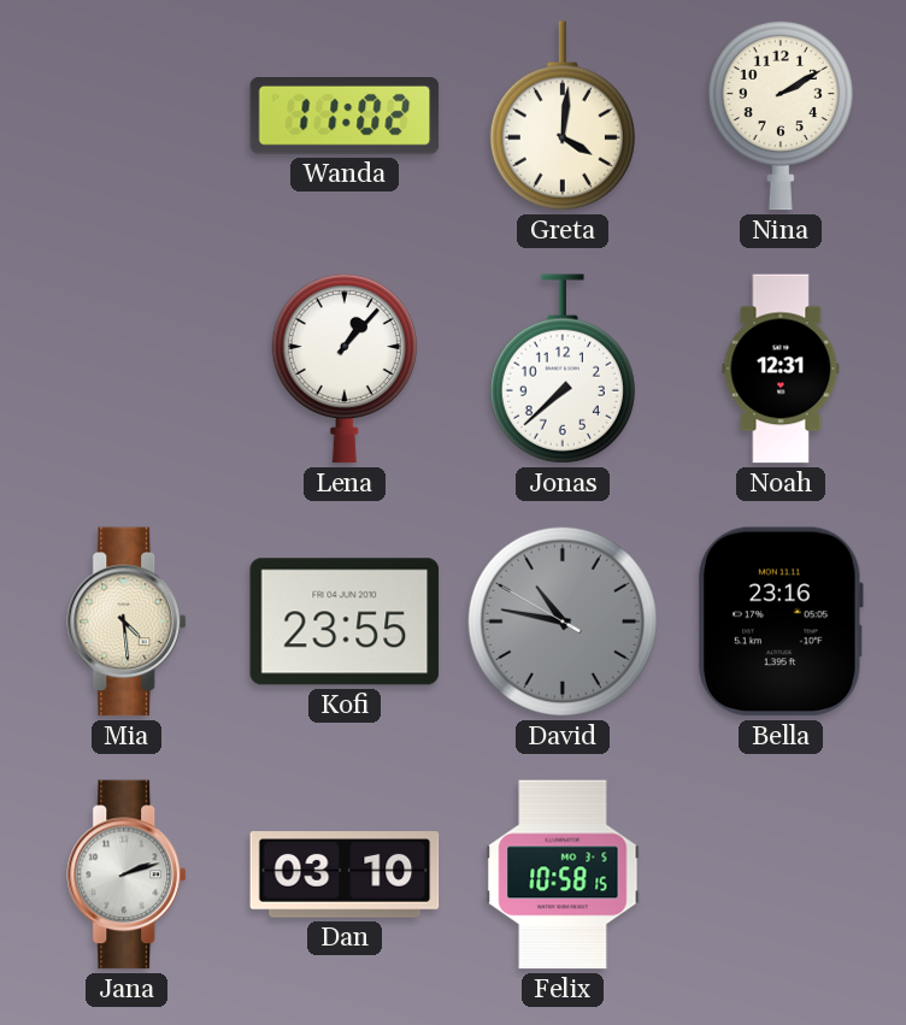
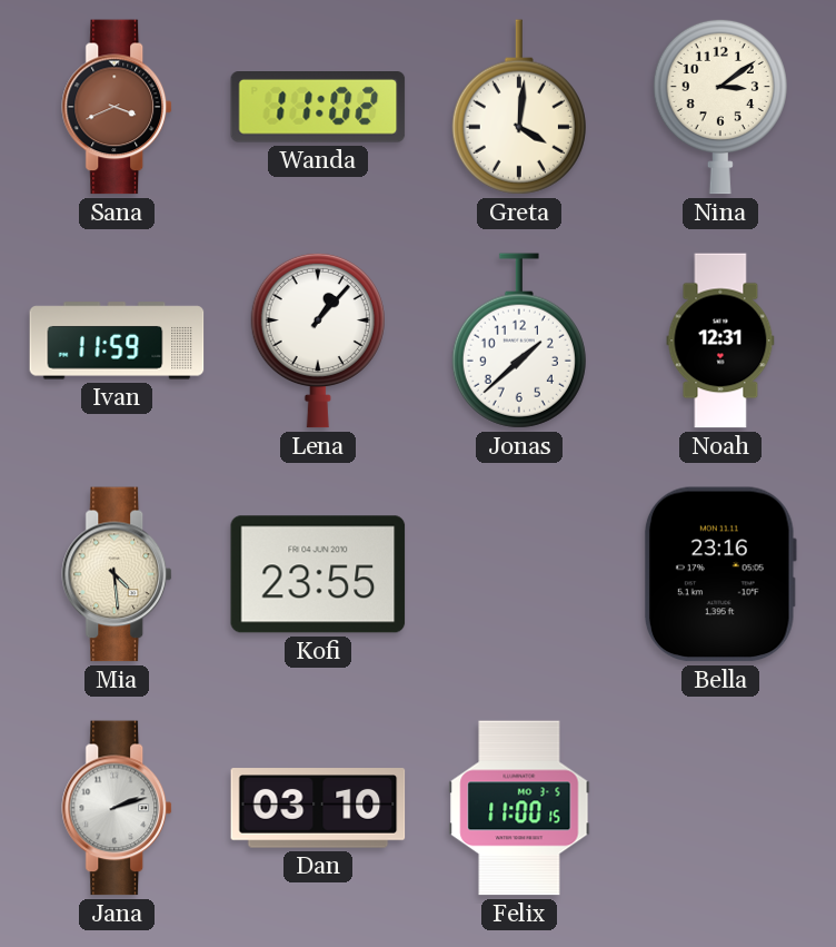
Sana: none -> 3:41 (118, 107)
Nina: 2:10 -> 3:09 (720, 107)
Ivan: none -> 11:59 (117, 341)
Jonas: 7:38 -> 1:38 (519, 341)
David: 10:46 -> none (563, 622)
Felix: 10:58 -> 11:00 (519, 808)
